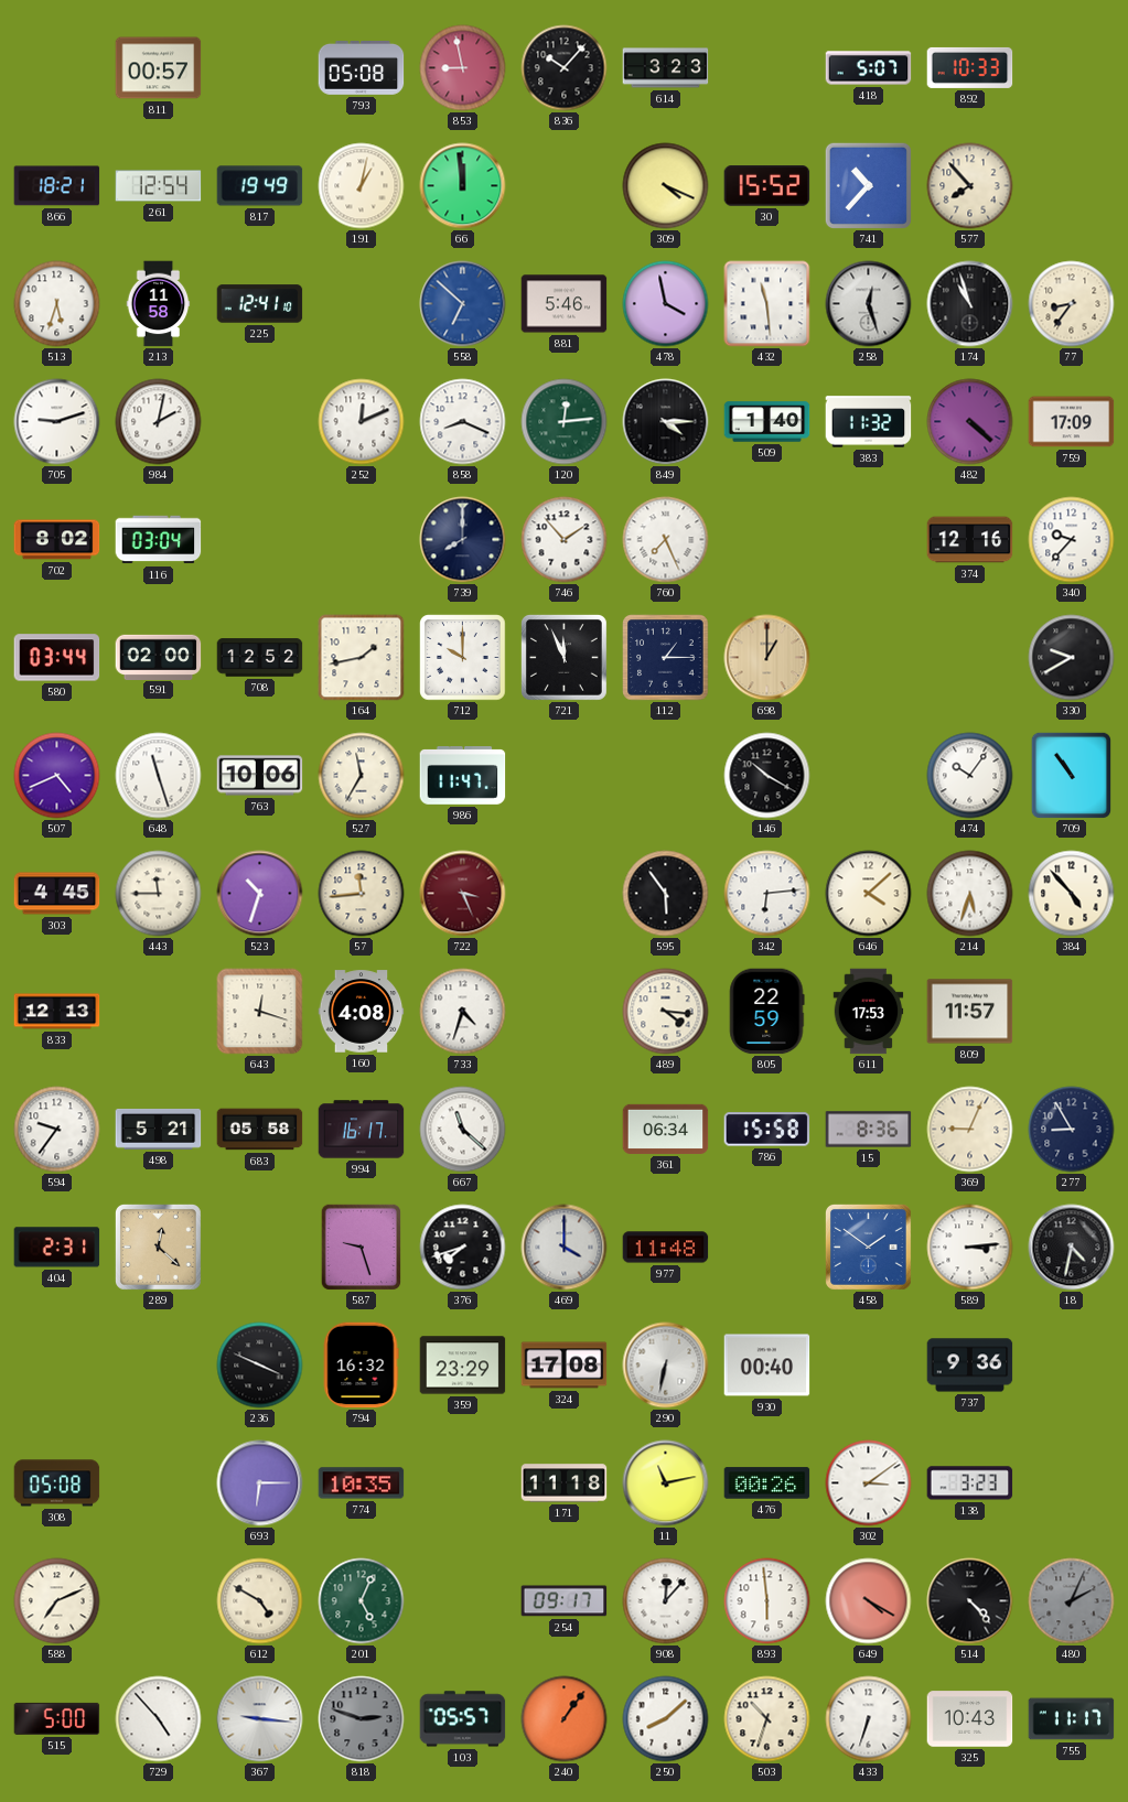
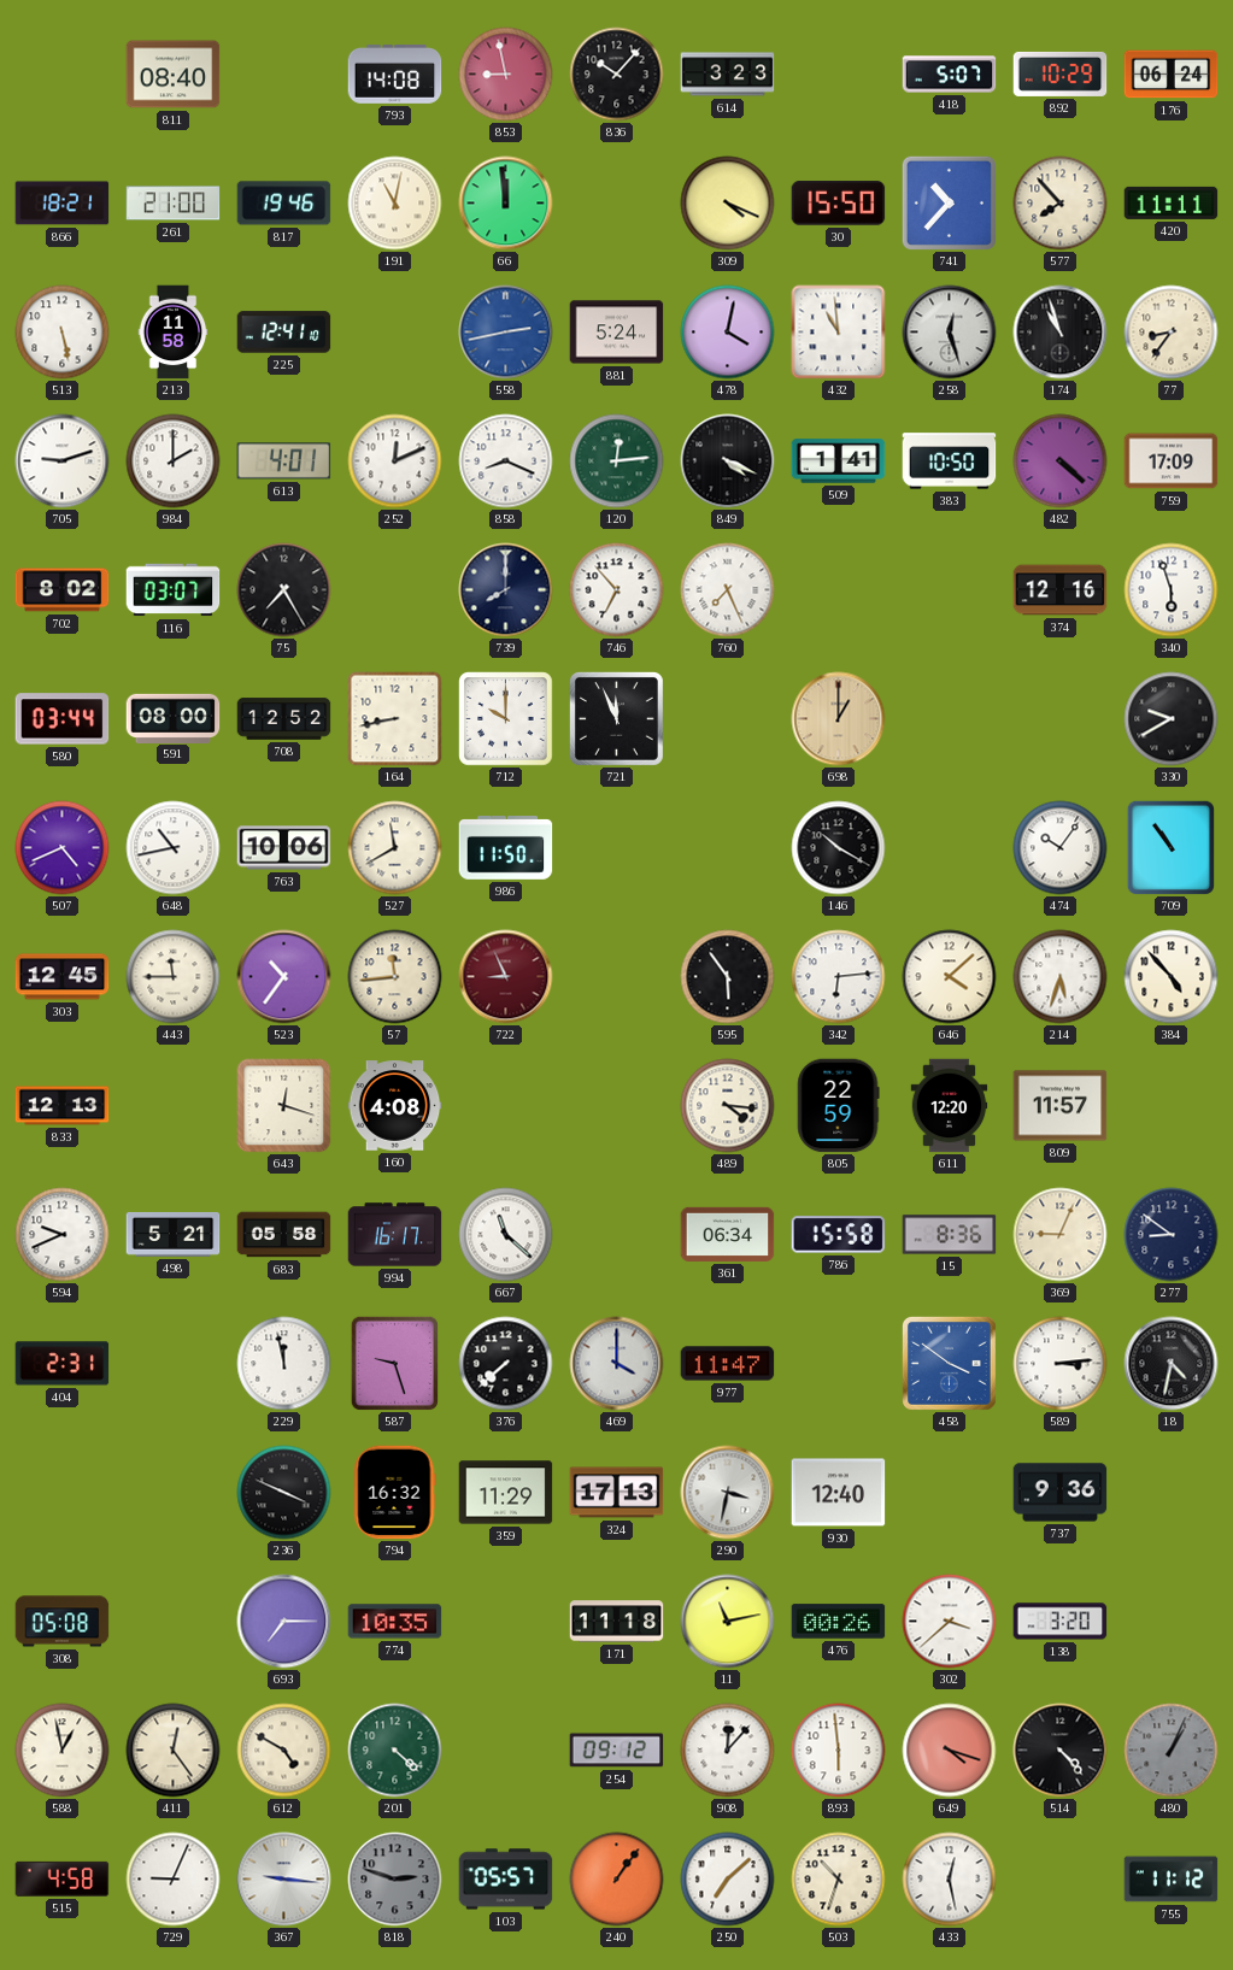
811: 00:57 -> 08:40 (174, 75)
793: 05:08 -> 14:08 (395, 75)
892: 10:33 -> 10:29 (1061, 73)
176: none -> 06:24 (1172, 75)
261: 12:54 -> 21:00 (174, 204)
817: 19:49 -> 19:46 (284, 204)
191: 1:02 -> 11:02 (395, 204)
30: 15:52 -> 15:50 (839, 204)
420: none -> 11:11 (1172, 202)
513: 5:33 -> 5:28 (63, 333)
558: 6:52 -> 2:43 (506, 333)
881: 5:46 -> 5:24 (617, 333)
478: 3:58 -> 4:02 (728, 333)
432: 11:29 -> 10:59 (839, 333)
984: 2:02 -> 2:00 (174, 461)
613: none -> 4:01 (284, 461)
849: 4:15 -> 4:19 (728, 461)
509: 1:40 -> 1:41 (839, 461)
383: 11:32 -> 10:50 (950, 461)
116: 03:04 -> 03:07 (174, 590)
75: none -> 7:25 (284, 590)
746: 1:53 -> 6:53 (617, 590)
340: 9:37 -> 5:57 (1172, 590)
591: 02:00 -> 08:00 (174, 718)
164: 1:43 -> 8:43 (395, 719)
112: 1:15 -> none (666, 658)
648: 11:27 -> 10:43 (174, 848)
527: 11:35 -> 11:40 (395, 848)
986: 11:47 -> 11:50 (506, 848)
303: 4:45 -> 12:45 (63, 977)
523: 10:33 -> 10:36 (284, 977)
722: 3:26 -> 8:56 (506, 977)
733: 4:33 -> none (463, 1012)
611: 17:53 -> 12:20 (950, 1106)
594: 9:36 -> 9:41 (63, 1235)
277: 8:55 -> 8:51 (1172, 1235)
289: 12:22 -> none (158, 1247)
229: none -> 11:58 (284, 1364)
376: 7:42 -> 7:38 (506, 1364)
977: 11:48 -> 11:47 (728, 1364)
458: 1:51 -> 3:51 (949, 1363)
359: 23:29 -> 11:29 (506, 1493)
324: 17:08 -> 17:13 (617, 1493)
290: 6:32 -> 3:32 (728, 1493)
930: 00:40 -> 12:40 (839, 1493)
693: 6:15 -> 7:15 (284, 1622)
302: 3:09 -> 3:38 (950, 1622)
138: 3:23 -> 3:20 (1061, 1622)
588: 7:11 -> 12:58 (63, 1751)
411: none -> 12:24 (174, 1751)
201: 5:04 -> 4:22 (395, 1751)
254: 09:17 -> 09:12 (617, 1751)
649: 4:20 -> 4:18 (950, 1751)
480: 2:04 -> 1:04 (1172, 1751)
515: 5:00 -> 4:58 (63, 1878)
729: 4:53 -> 9:04 (174, 1880)
250: 8:08 -> 7:08 (728, 1880)
433: 6:33 -> 12:28 (950, 1880)
325: 10:43 -> none (970, 1719)
755: 11:17 -> 11:12 (1172, 1880)
